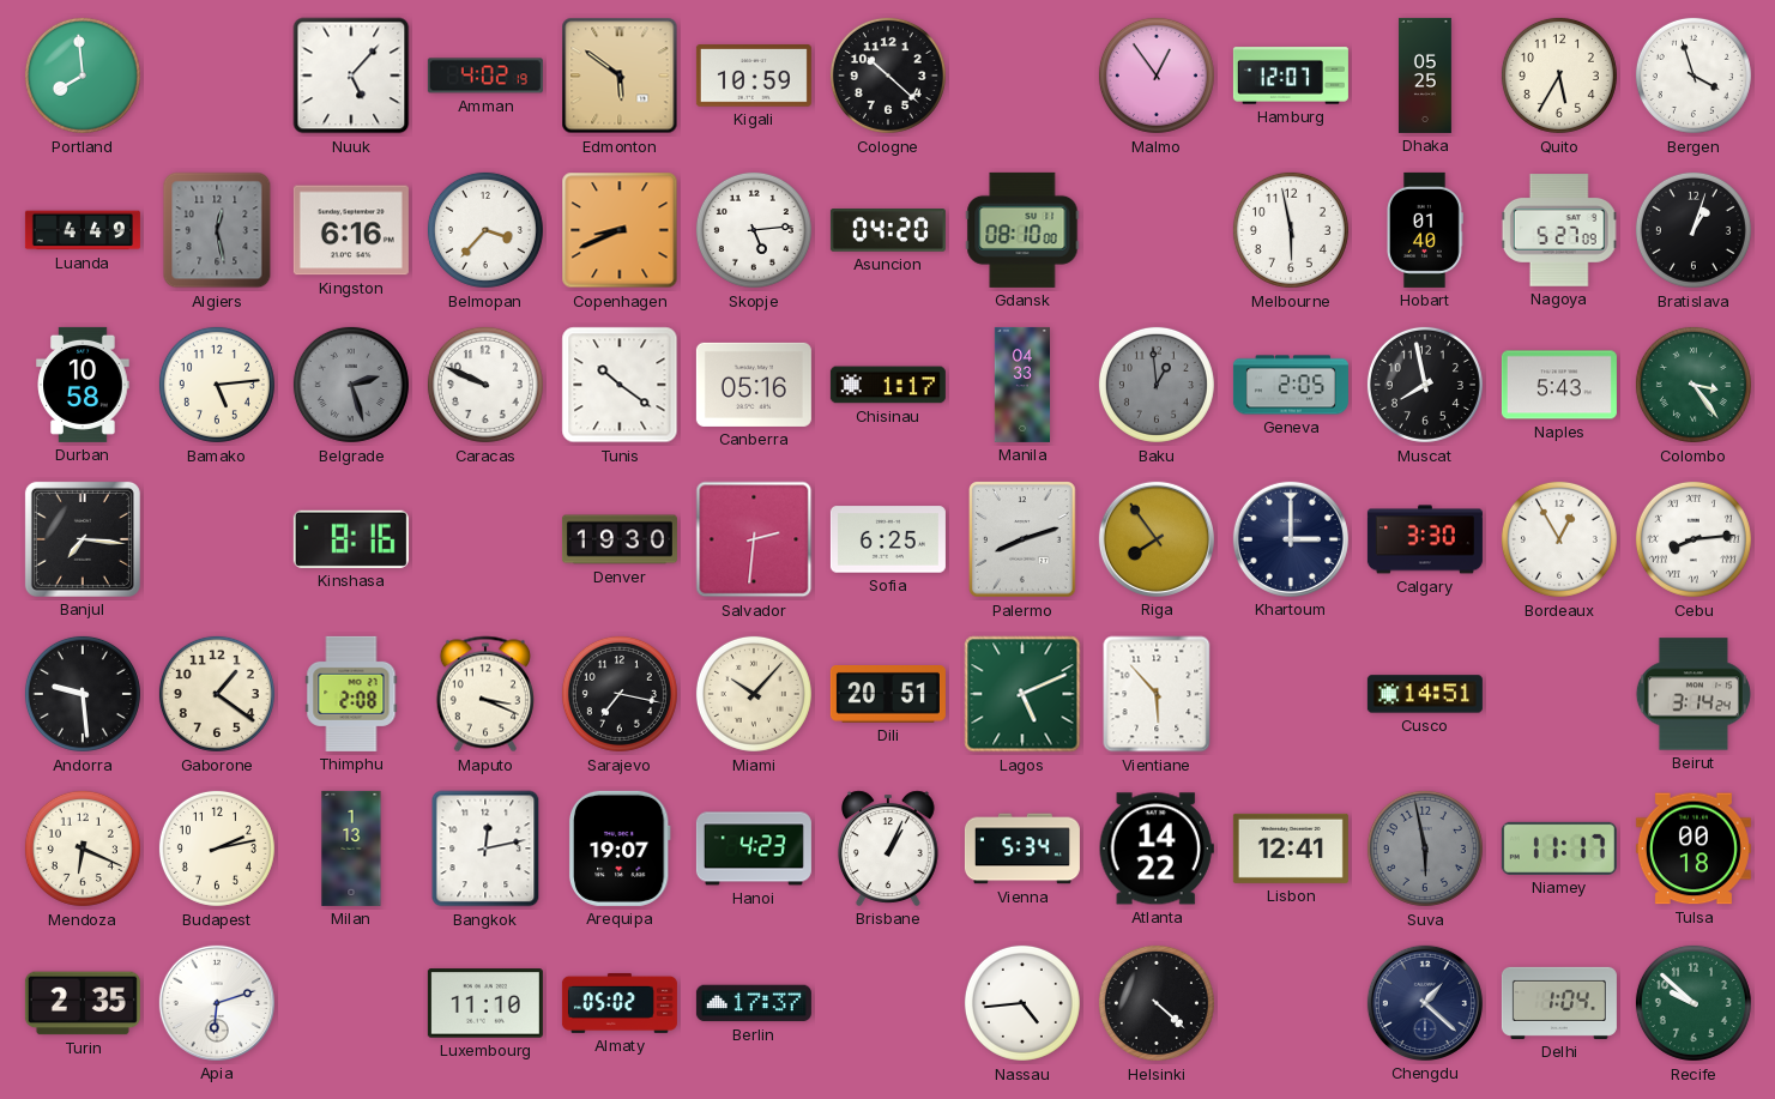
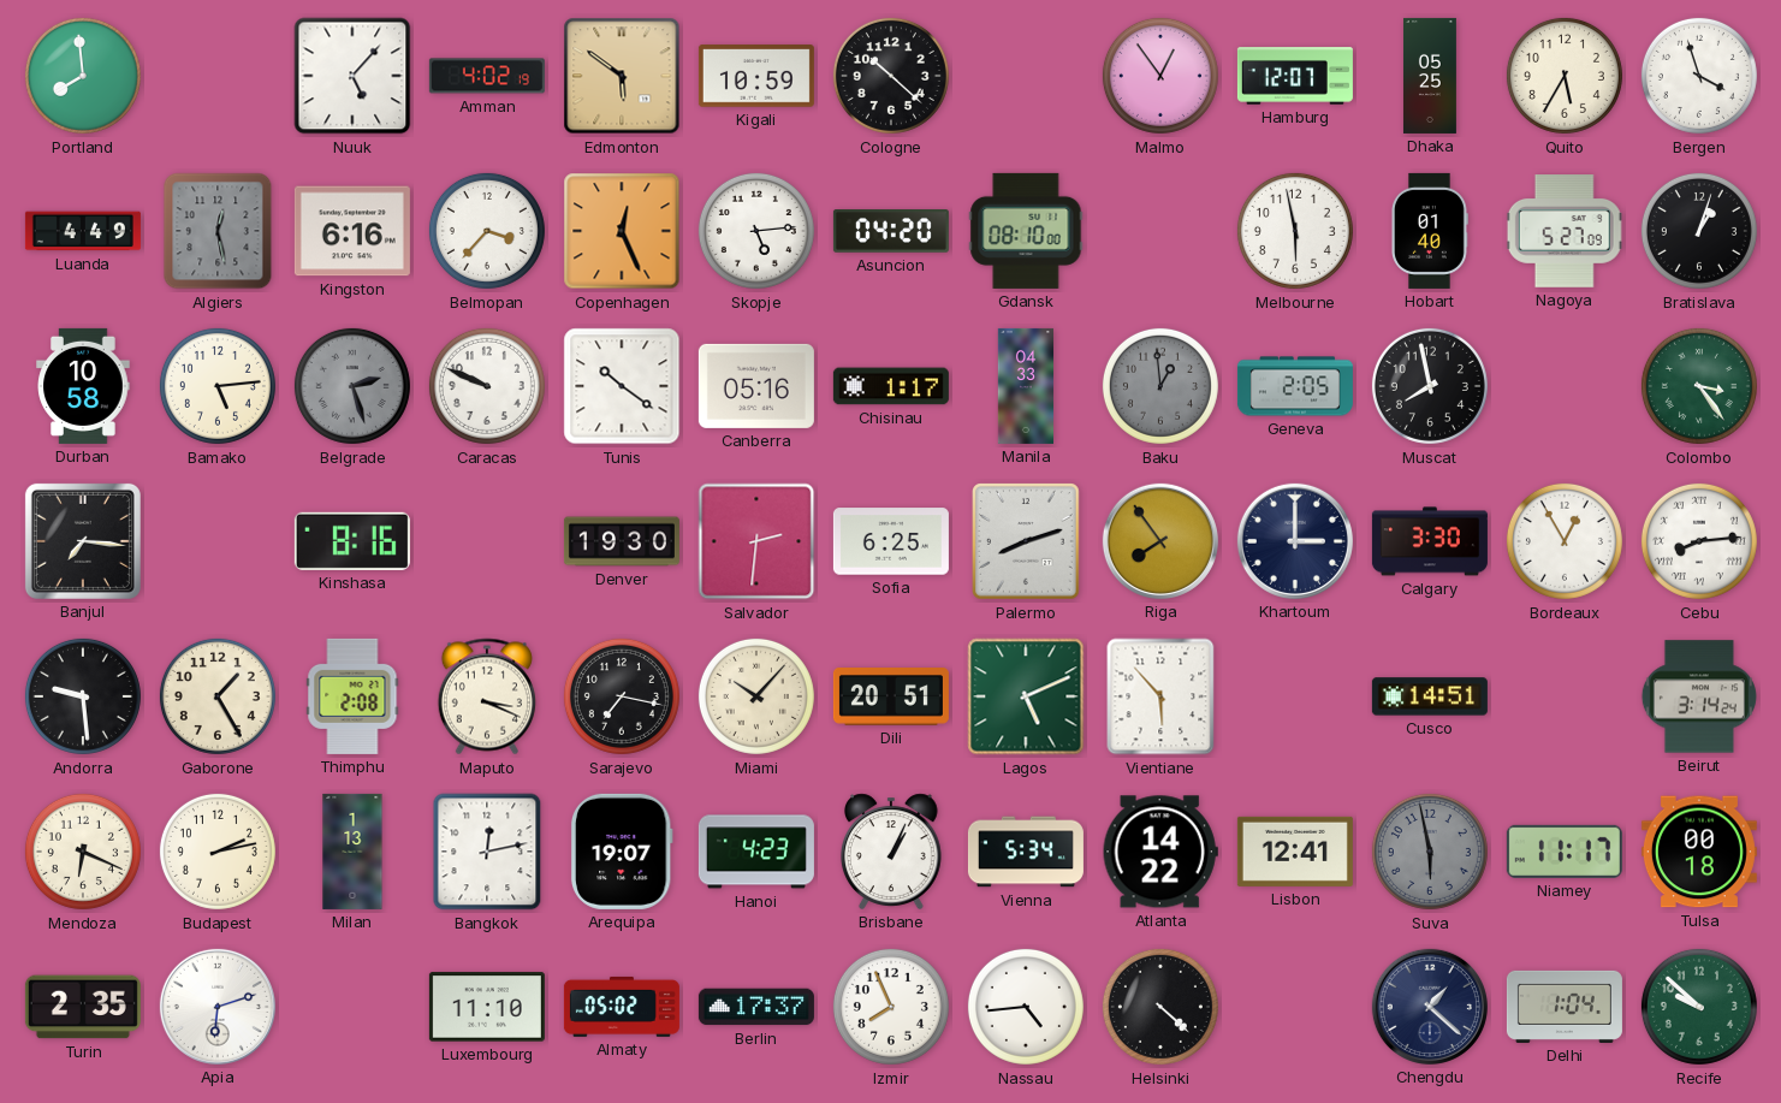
Copenhagen: 8:41 -> 12:26 (622, 231)
Naples: 5:43 -> none (1559, 385)
Gaborone: 1:21 -> 1:25 (218, 696)
Izmir: none -> 7:56 (891, 1007)
